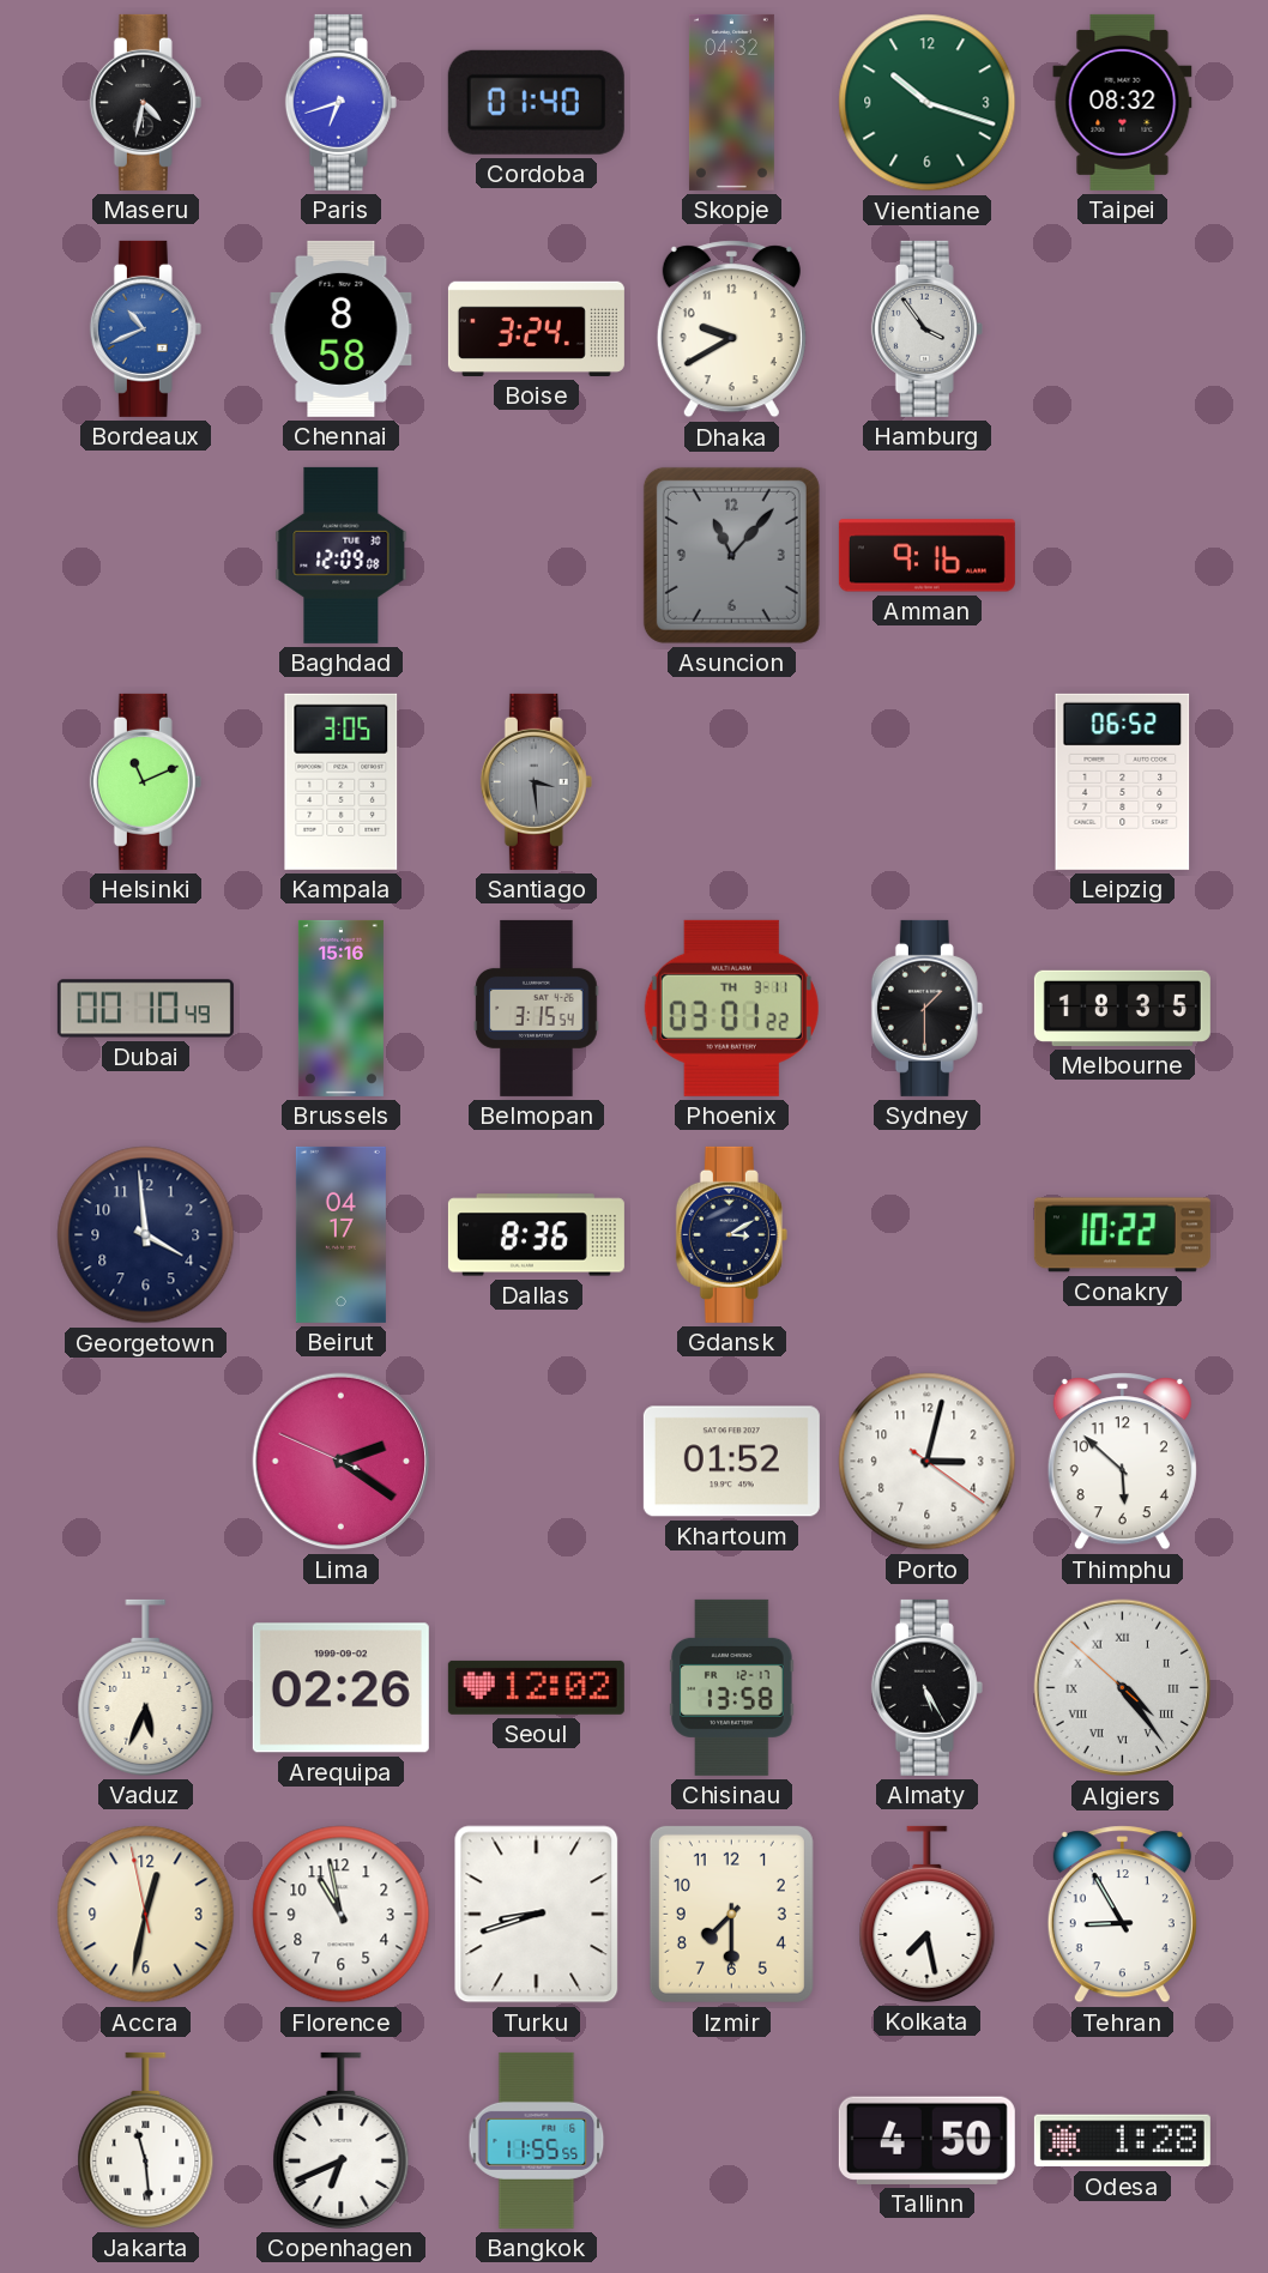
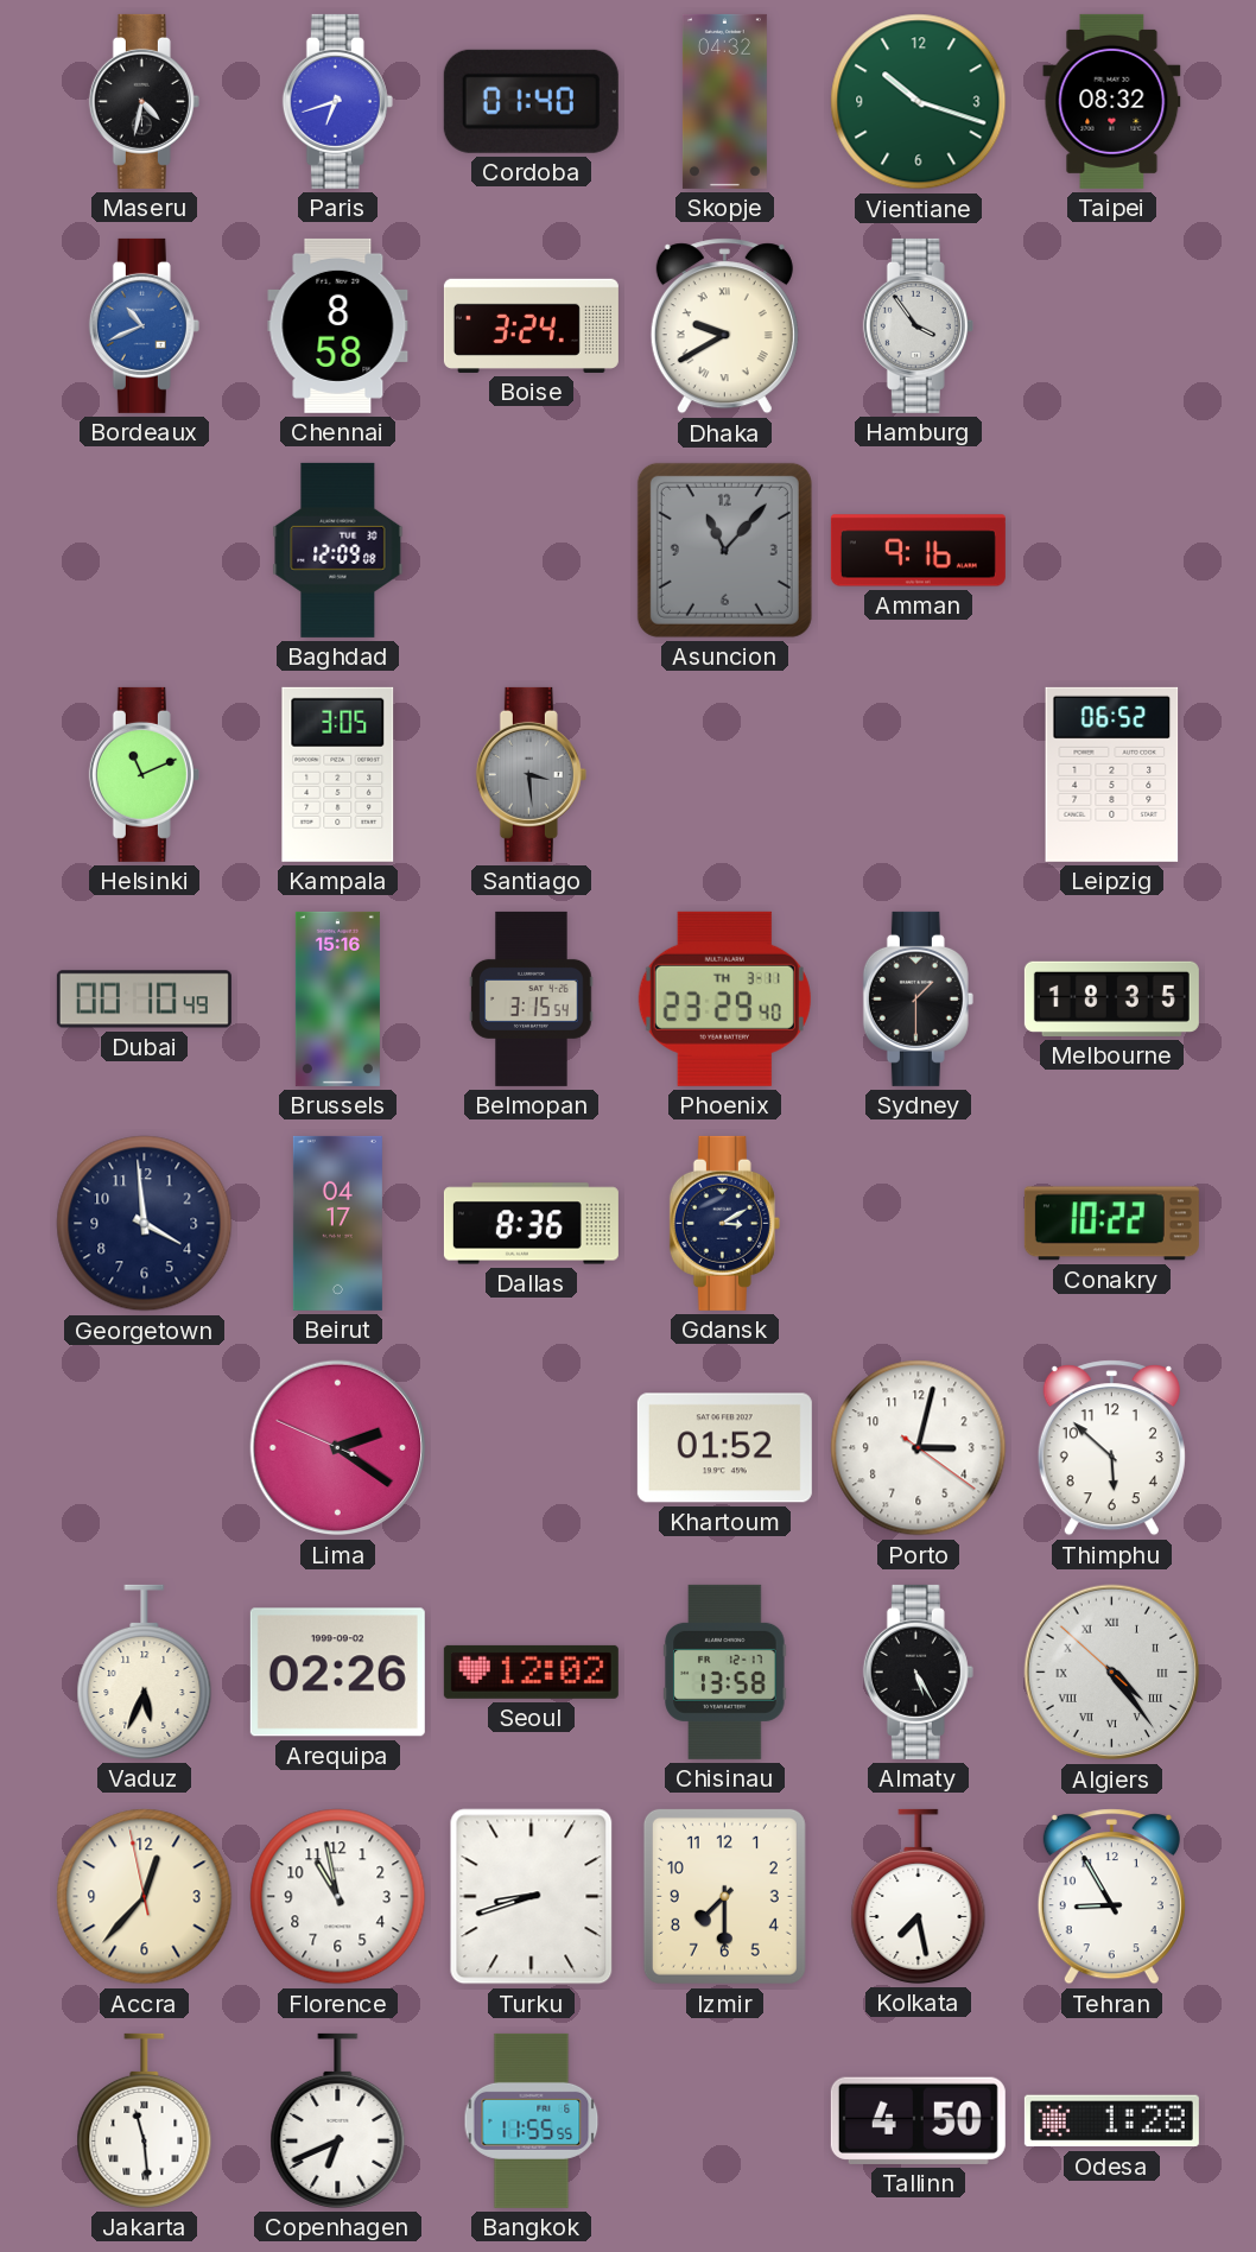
Dhaka numerals: Arabic -> Roman (724, 326)
Phoenix: 03:01 -> 23:29 (724, 998)
Accra: 12:31 -> 12:36 (145, 1897)
